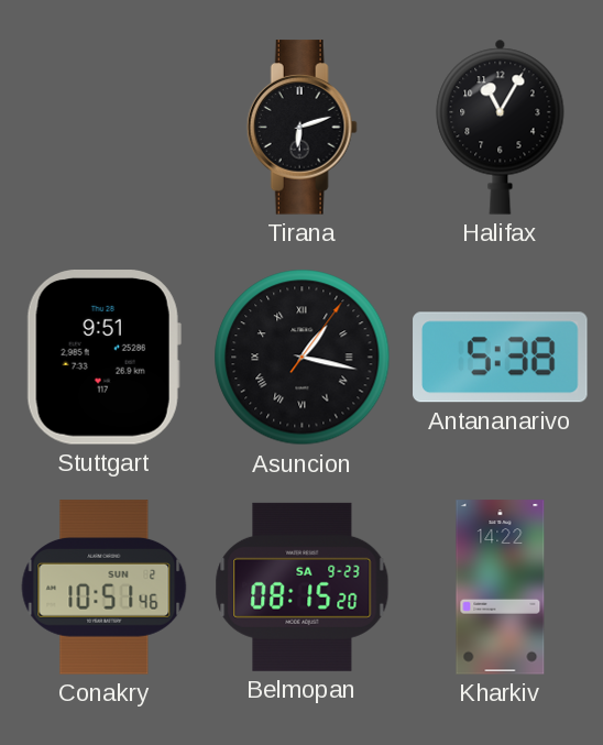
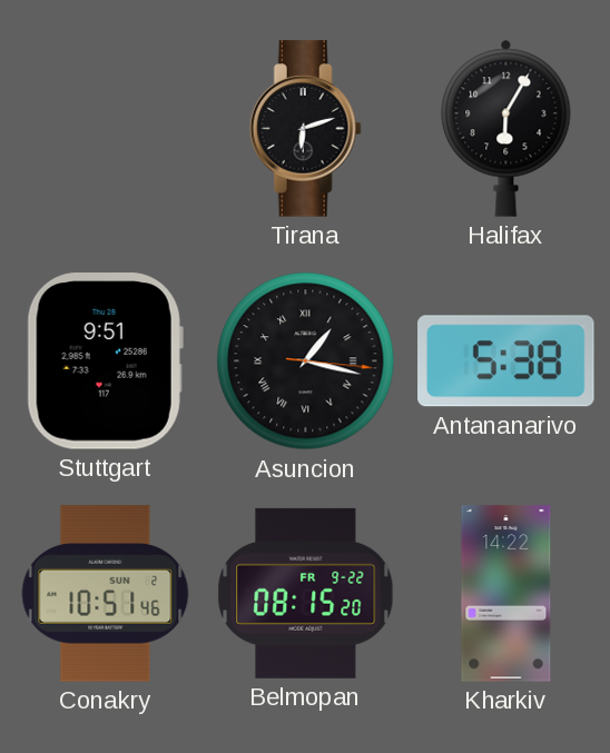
Halifax: 11:05 -> 6:05 (506, 128)
Asuncion: 1:17:06 -> 1:17:16 (306, 361)
Belmopan date: SA 9-23 -> FR 9-22 (306, 593)
